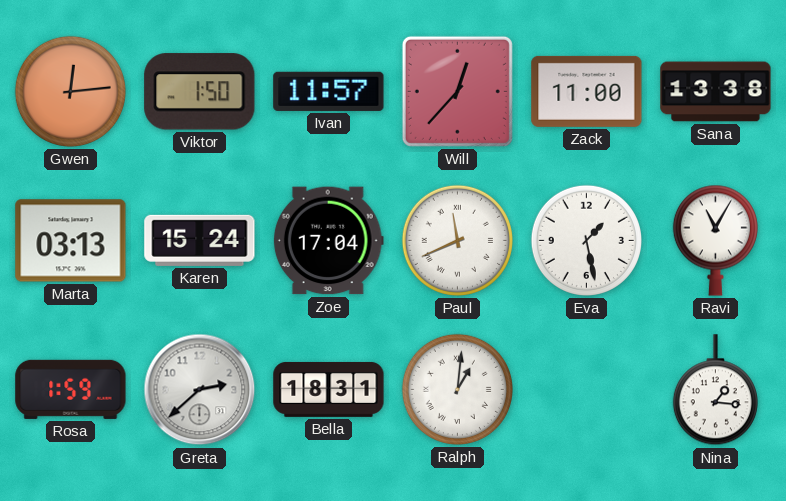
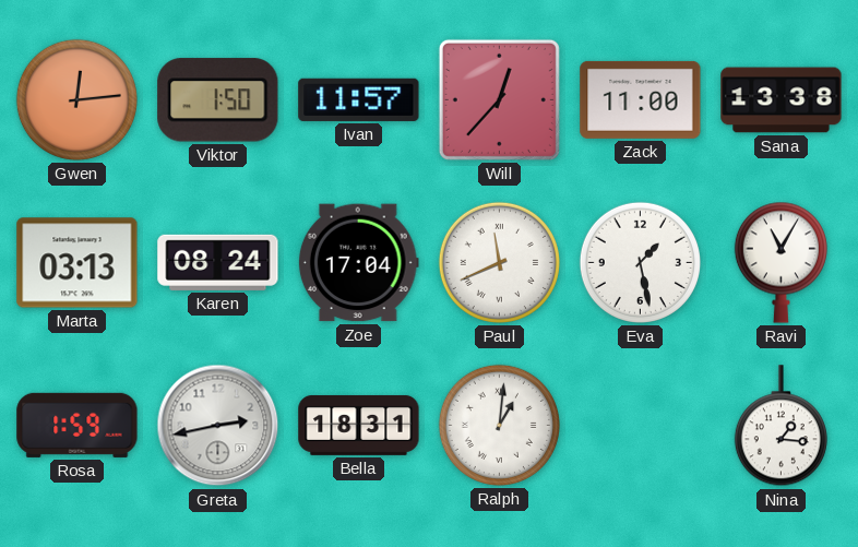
Karen: 15:24 -> 08:24 (218, 262)
Greta: 2:38 -> 2:43 (218, 426)
